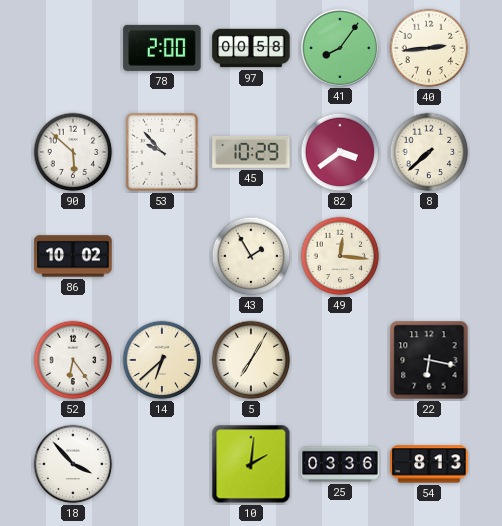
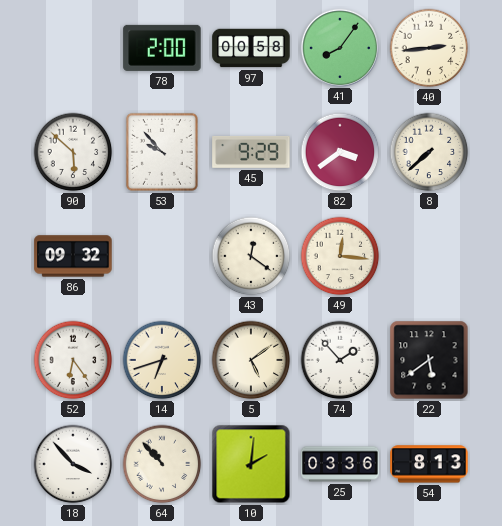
45: 10:29 -> 9:29 (251, 152)
86: 10:02 -> 09:32 (73, 256)
43: 1:55 -> 12:21 (251, 256)
14: 6:38 -> 6:42 (162, 360)
5: 7:05 -> 5:09 (251, 360)
74: none -> 1:53 (340, 360)
22: 6:17 -> 5:39 (429, 360)
64: none -> 10:53 (162, 464)
